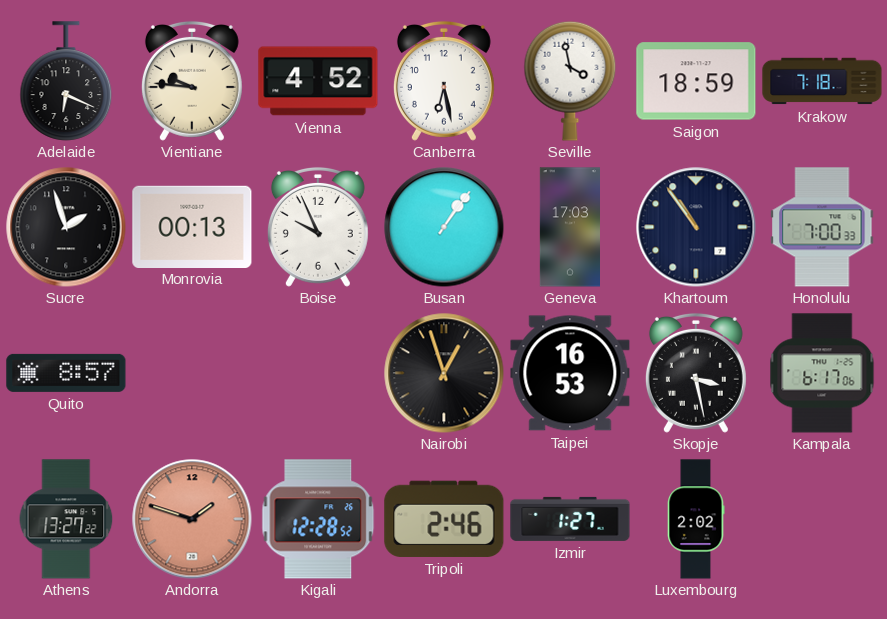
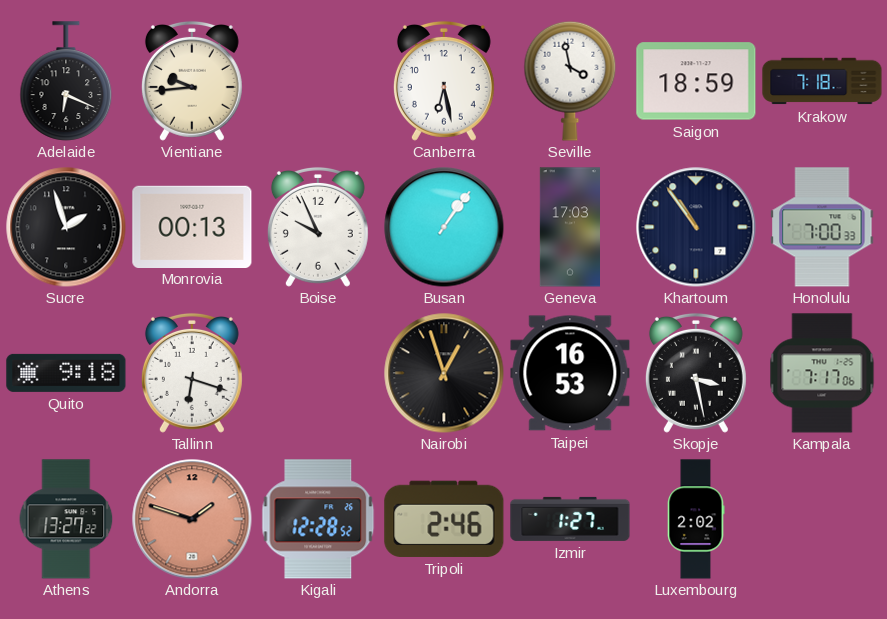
Vientiane: 9:46 -> 9:44 (192, 81)
Vienna: 4:52 -> none (318, 81)
Quito: 8:57 -> 9:18 (66, 373)
Tallinn: none -> 6:18 (192, 373)
Kampala: 6:17 -> 7:17 (822, 373)
